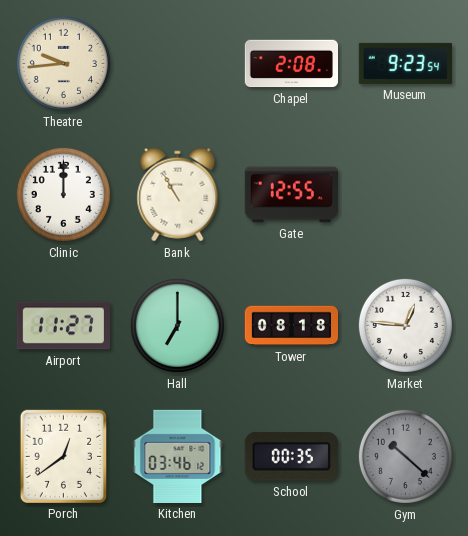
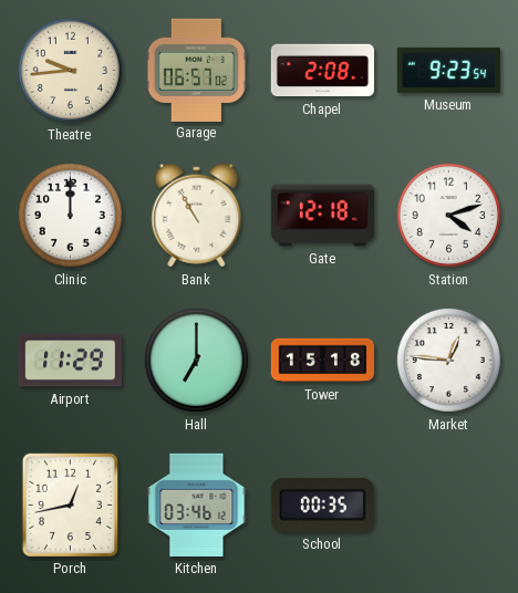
Garage: none -> 06:57 (196, 70)
Gate: 12:55 -> 12:18 (322, 216)
Station: none -> 4:12 (448, 215)
Airport: 11:27 -> 11:29 (70, 361)
Tower: 08:18 -> 15:18 (322, 361)
Porch: 12:39 -> 12:43 (70, 504)
Gym: 10:22 -> none (405, 456)
